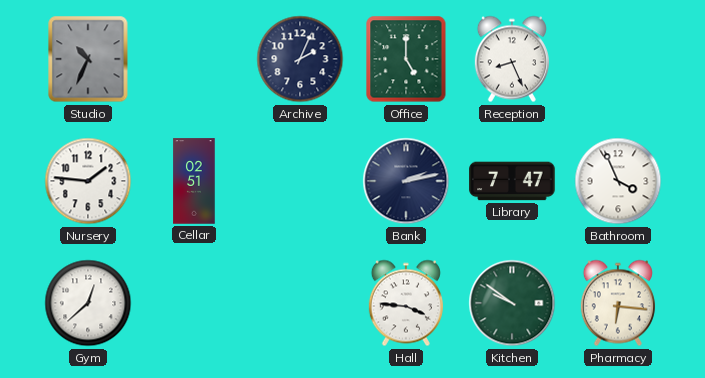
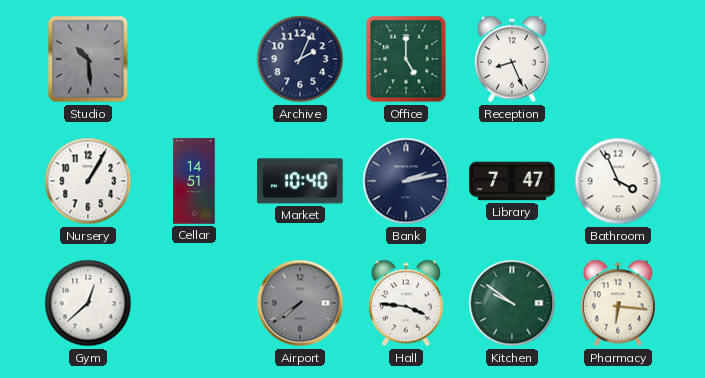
Studio: 10:34 -> 10:29 (88, 59)
Nursery: 1:46 -> 1:05 (88, 181)
Cellar: 02:51 -> 14:51 (194, 181)
Market: none -> 10:40 (300, 181)
Airport: none -> 7:39 (300, 303)
